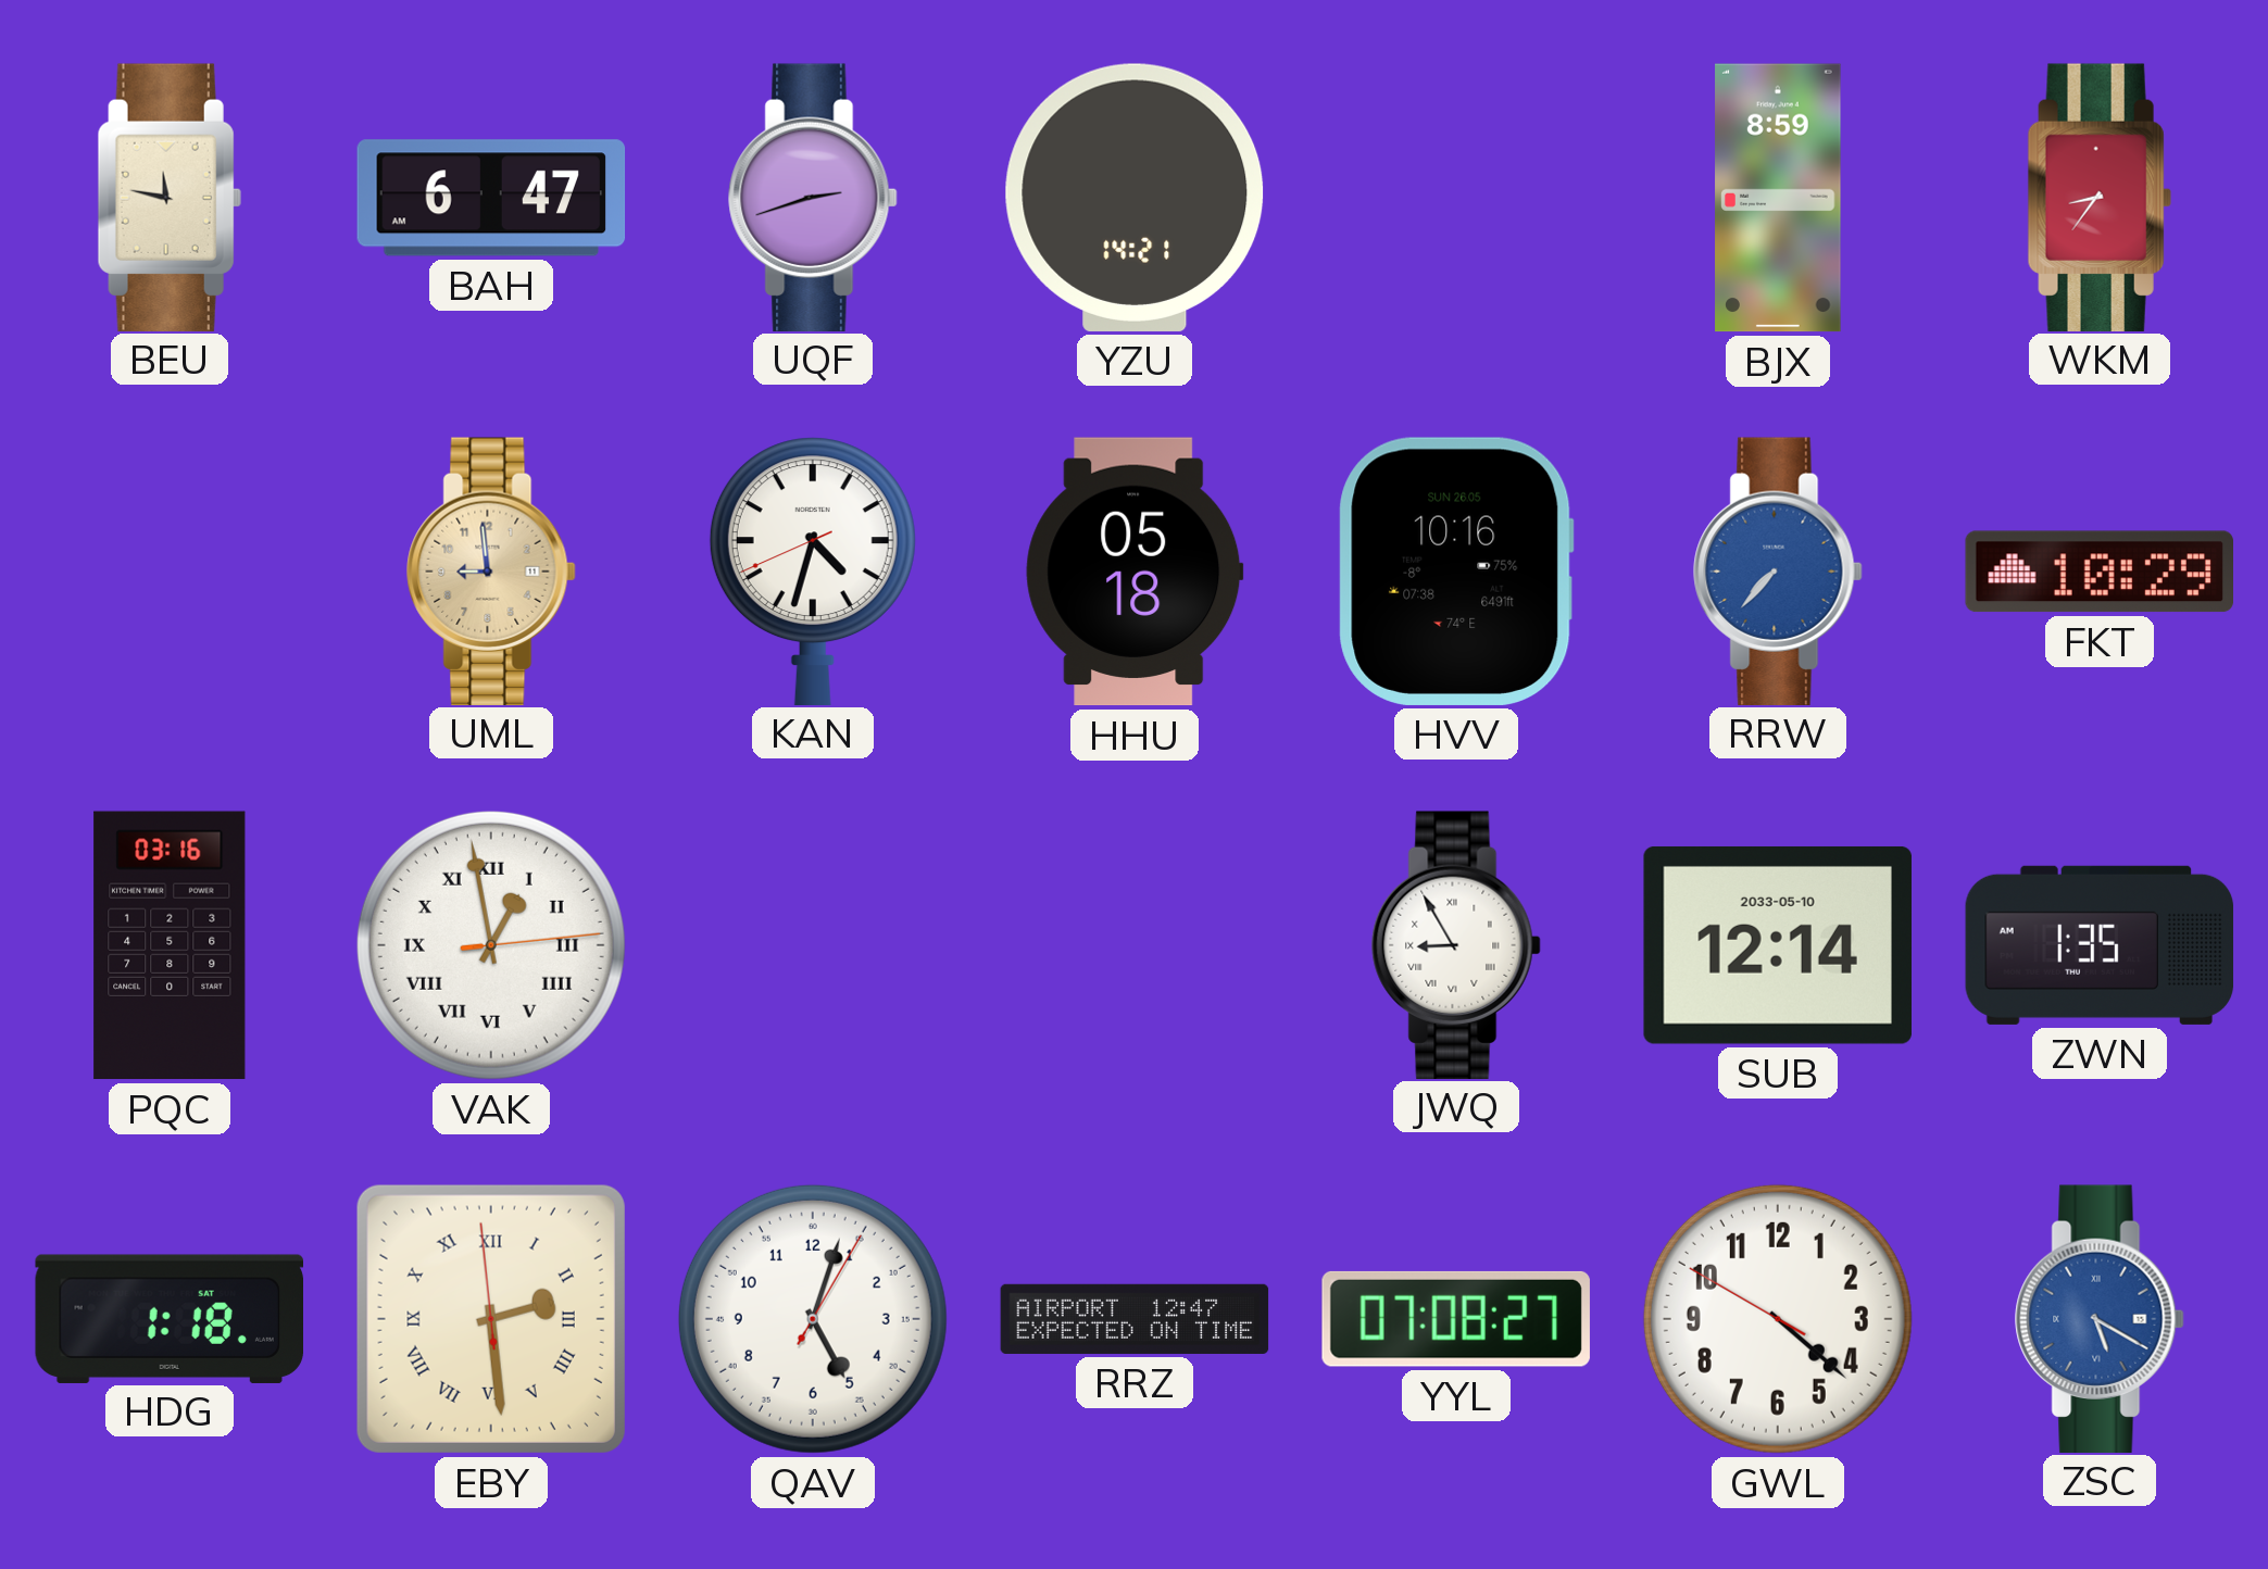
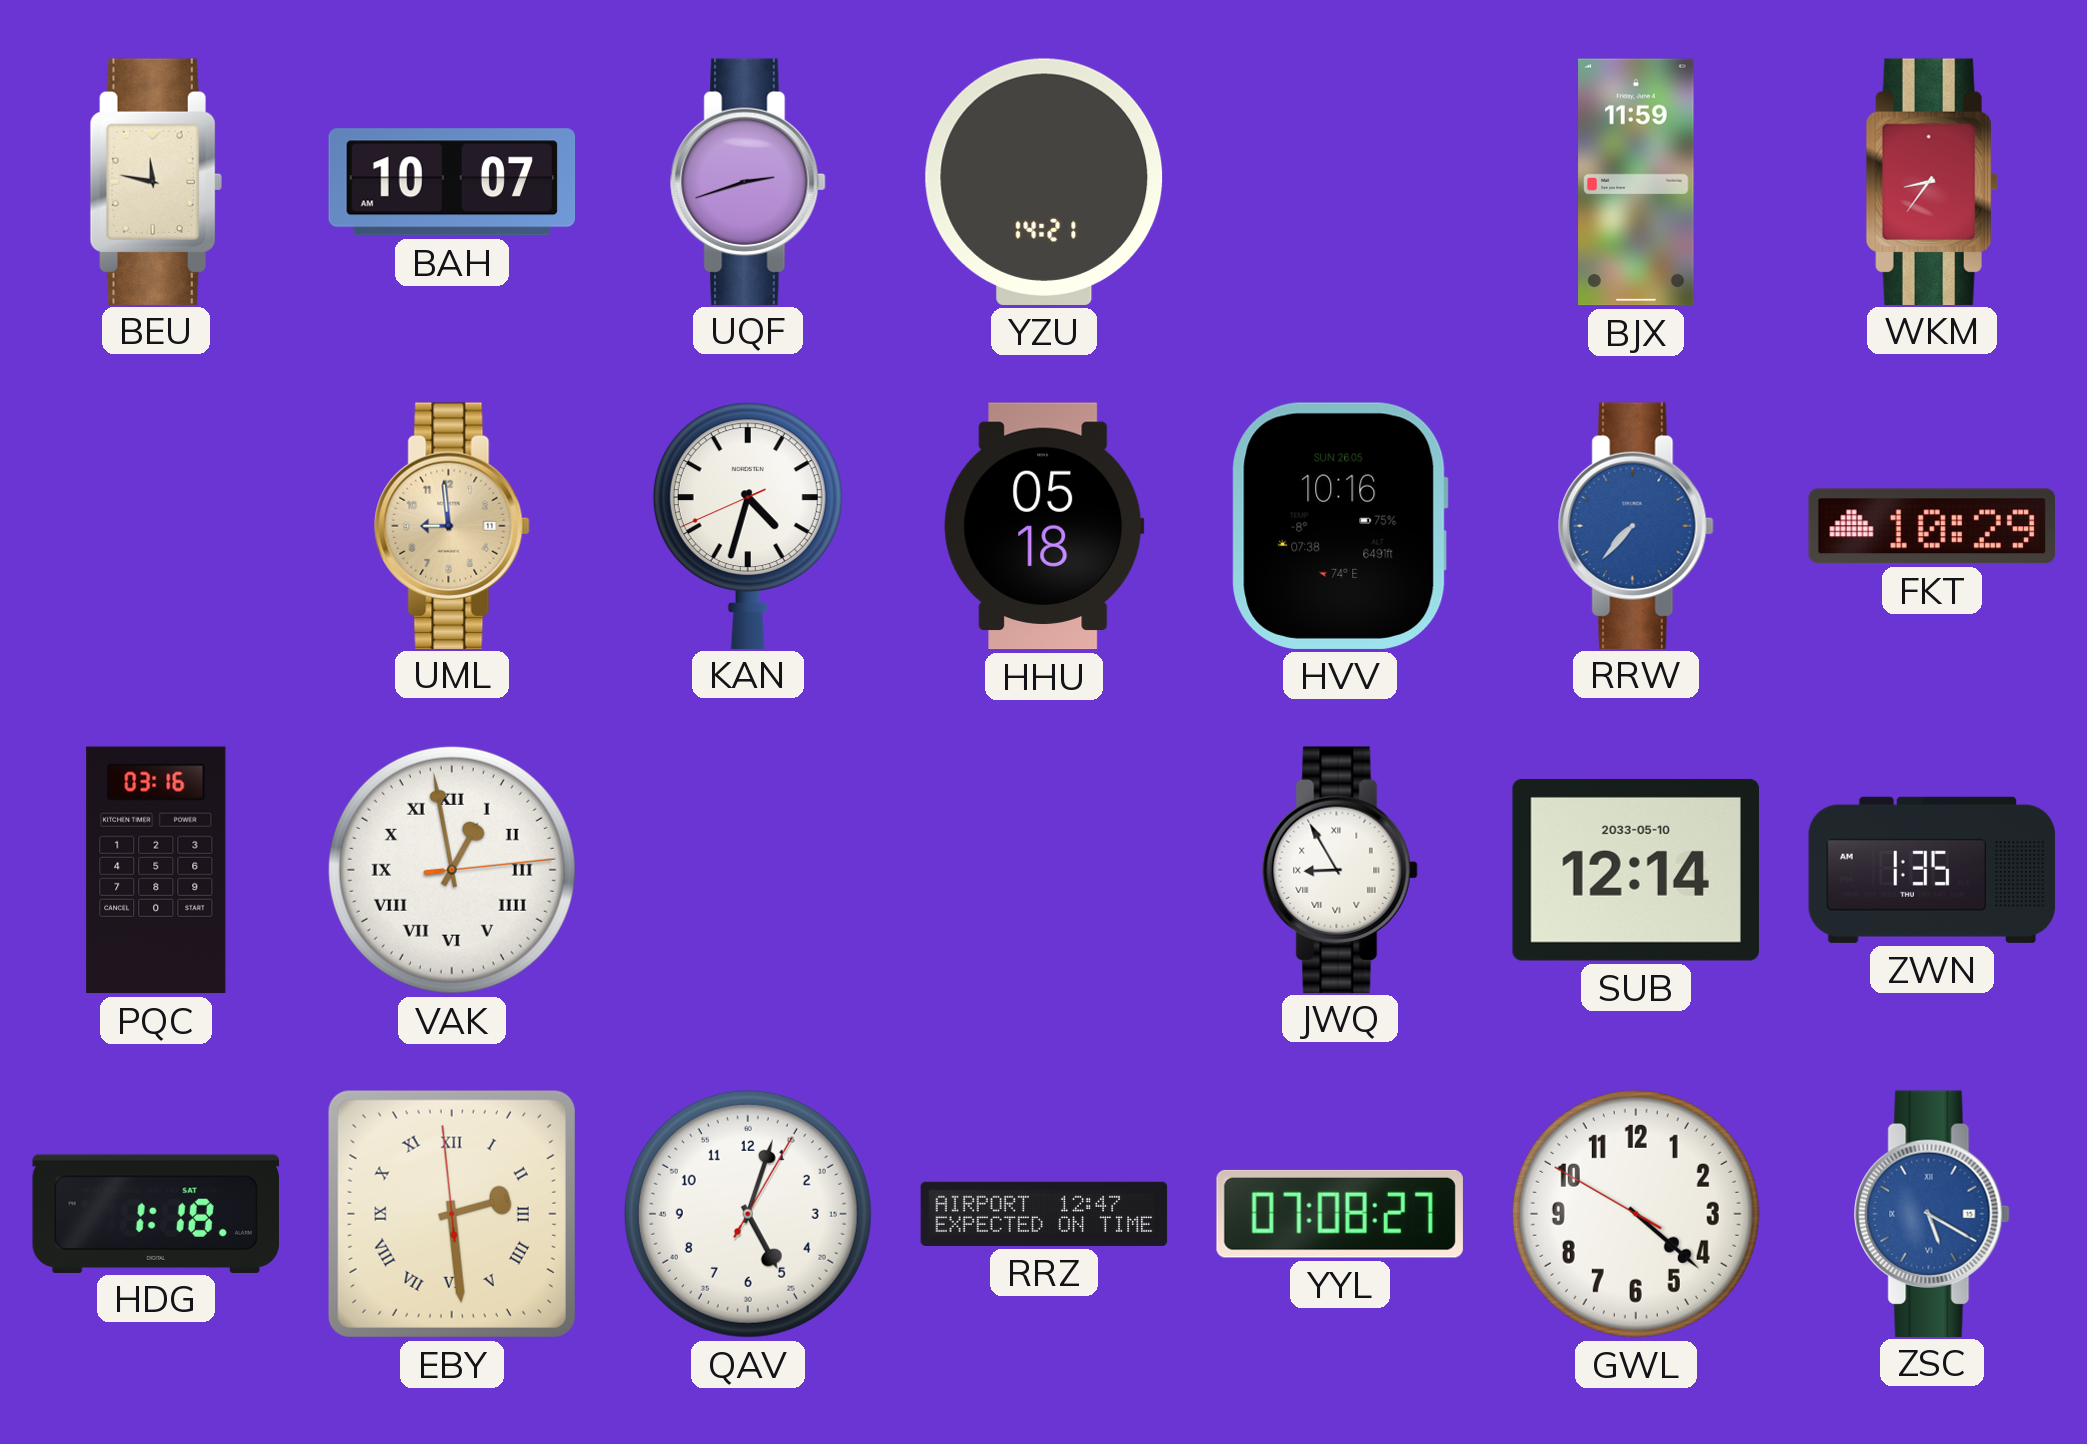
BAH: 6:47 -> 10:07 (452, 182)
BJX: 8:59 -> 11:59 (1636, 182)
